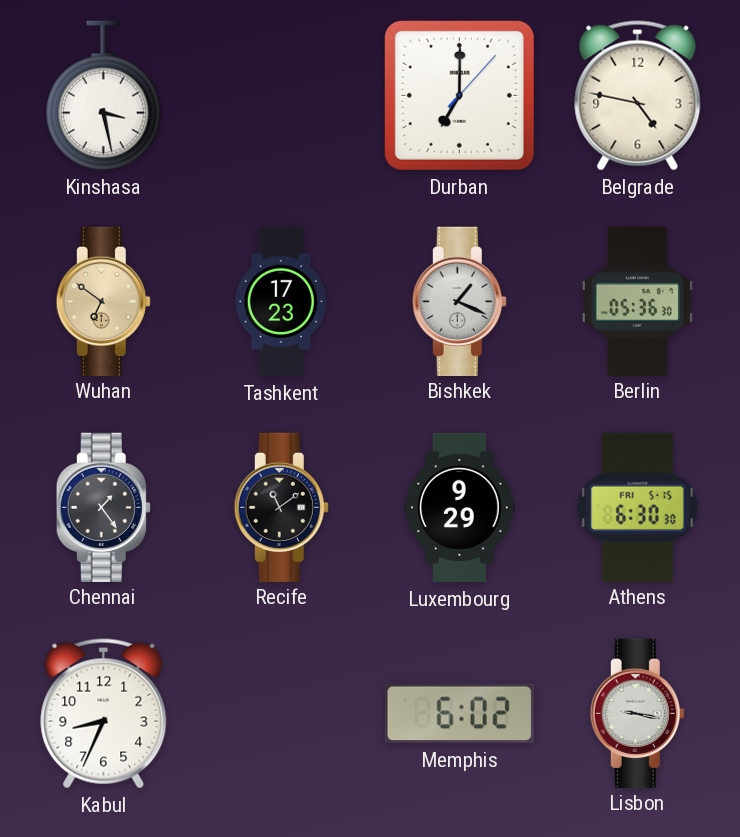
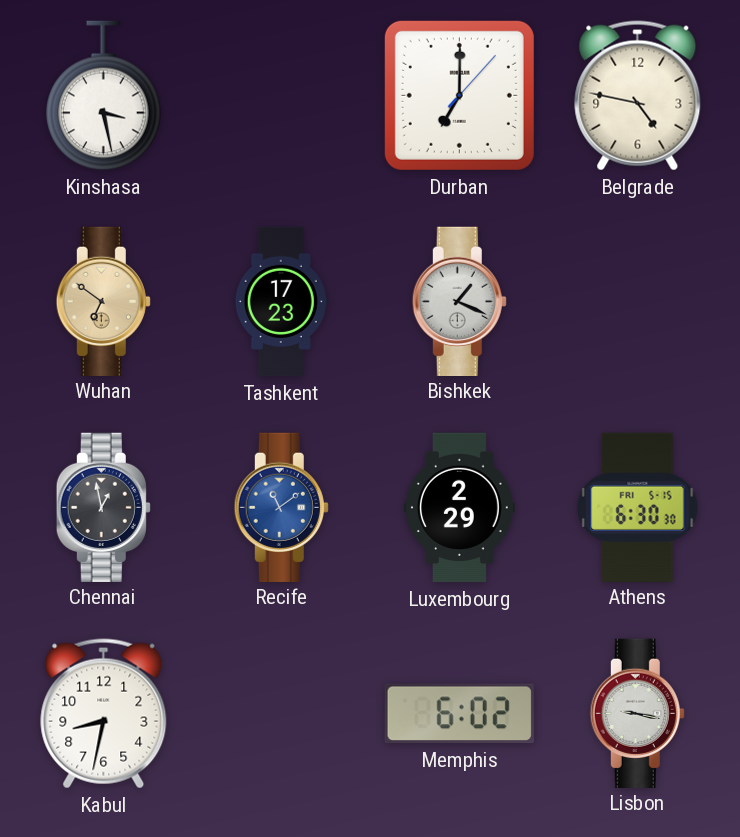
Berlin: 05:36 -> none (637, 301)
Chennai: 1:24 -> 12:58 (103, 507)
Recife dial: black -> blue (281, 507)
Luxembourg: 9:29 -> 2:29 (460, 508)
Kabul: 8:34 -> 8:32 (104, 714)
